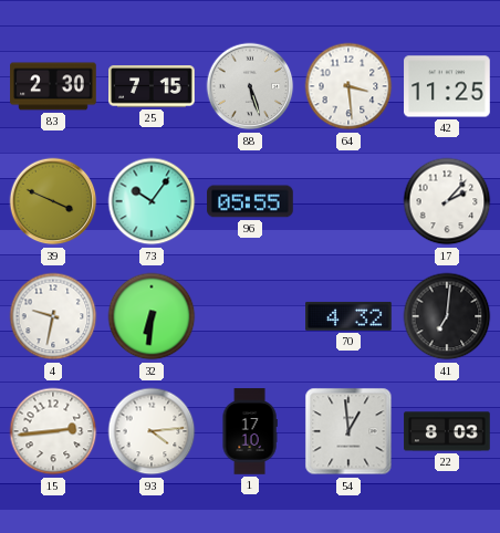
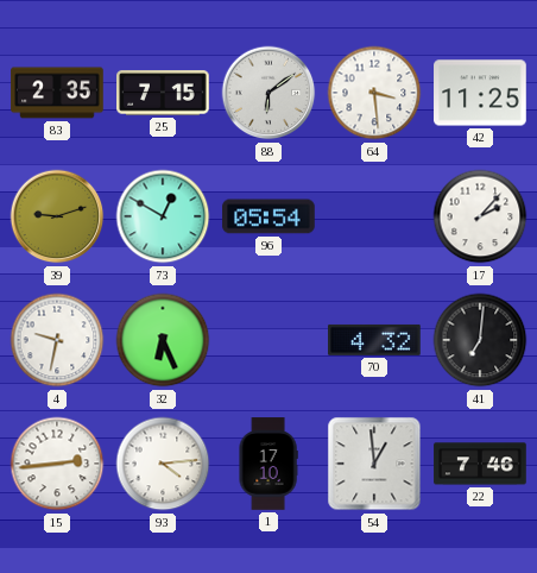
83: 2:30 -> 2:35 (57, 93)
88: 5:27 -> 6:09 (268, 93)
39: 3:49 -> 9:12 (57, 216)
73: 10:06 -> 12:50 (163, 216)
96: 05:55 -> 05:54 (268, 216)
32: 6:31 -> 6:26 (163, 340)
22: 8:03 -> 7:46 (480, 464)
